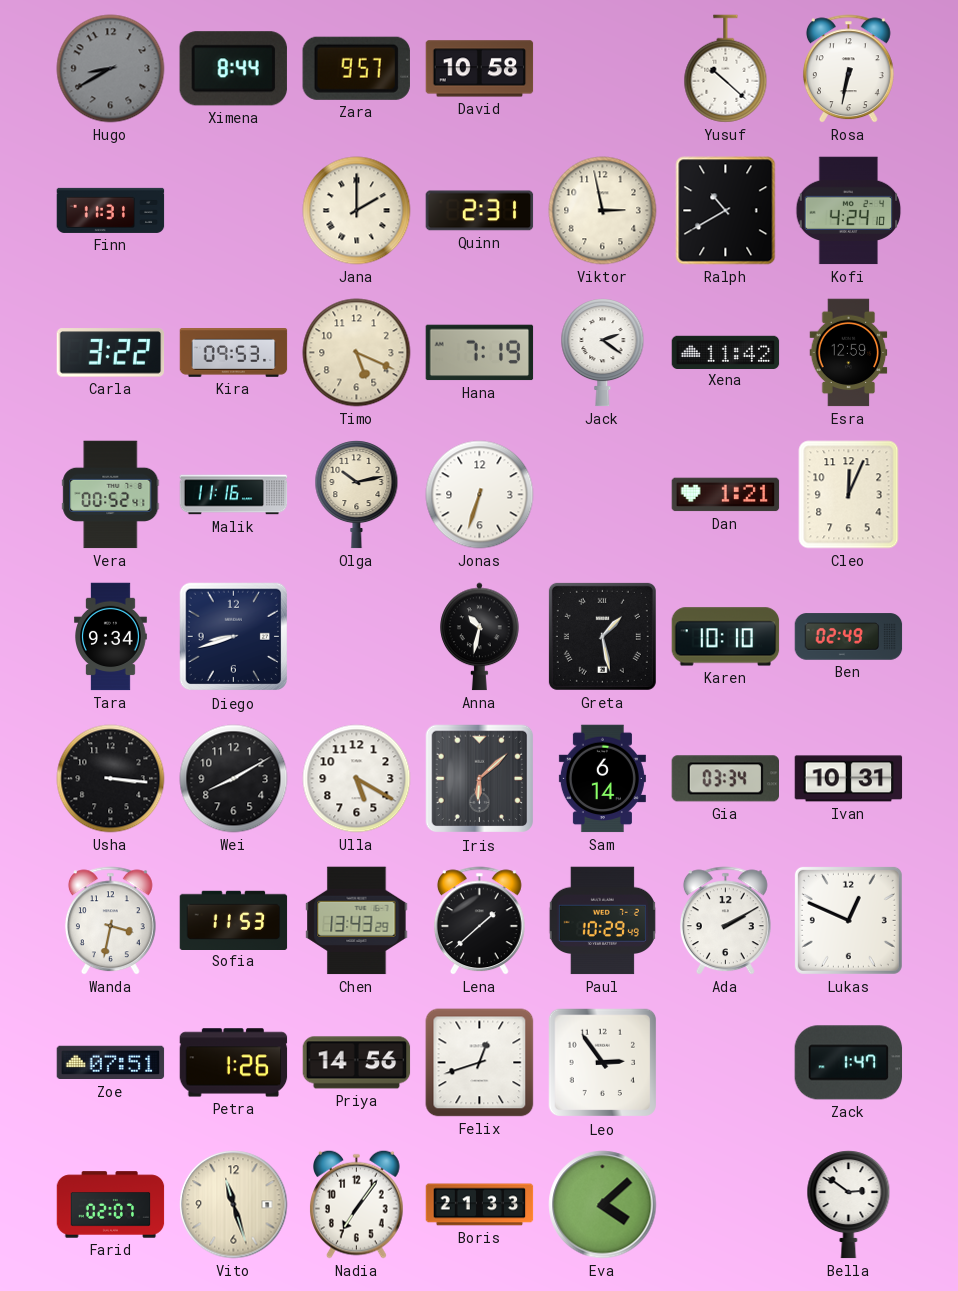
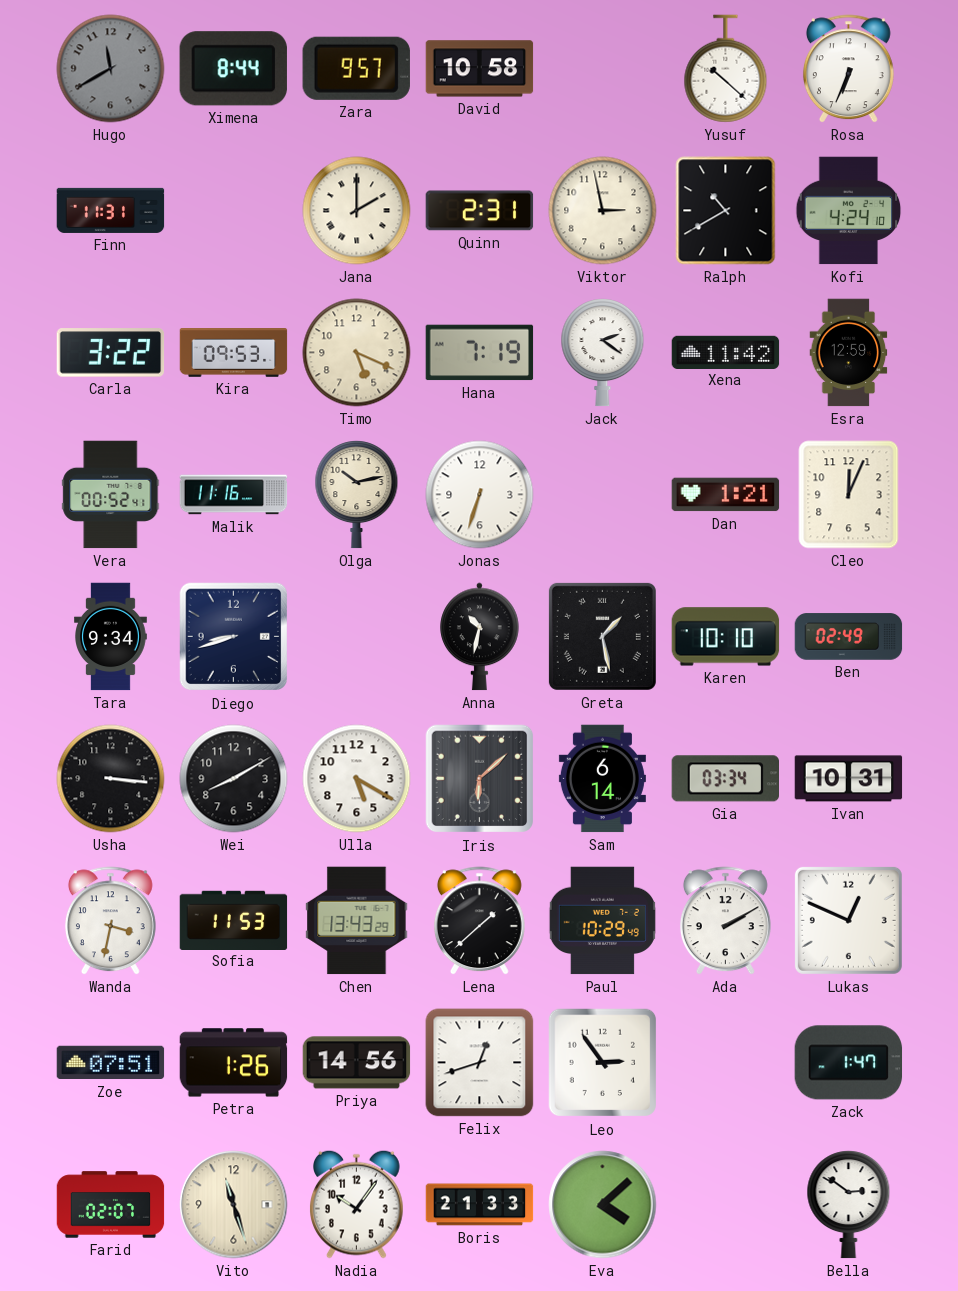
Hugo: 8:40 -> 11:40 (111, 69)
Rosa: 6:32 -> 6:34 (848, 69)
Nadia: 7:06 -> 10:06 (357, 1204)
